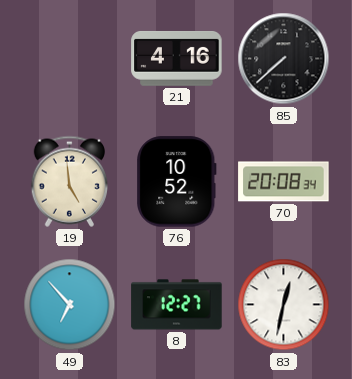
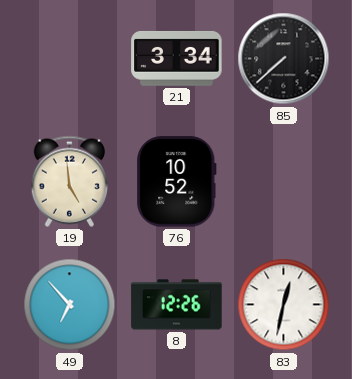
21: 4:16 -> 3:34 (177, 58)
70: 20:08 -> none (284, 182)
8: 12:27 -> 12:26 (177, 305)
